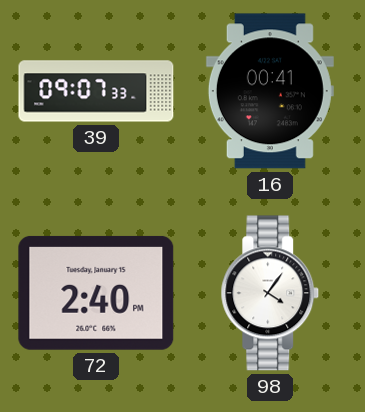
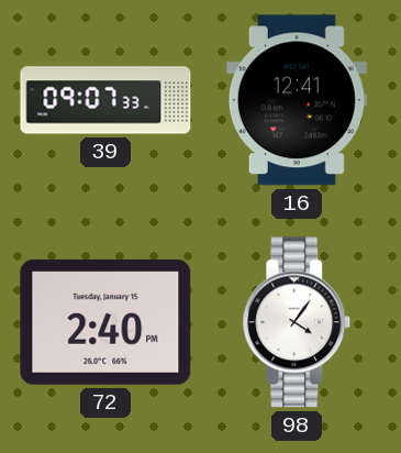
16: 00:41 -> 12:41 (297, 100)
